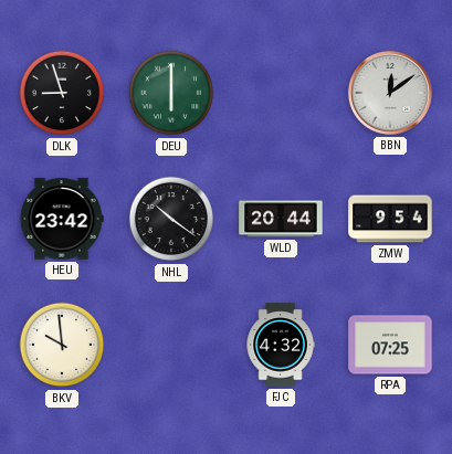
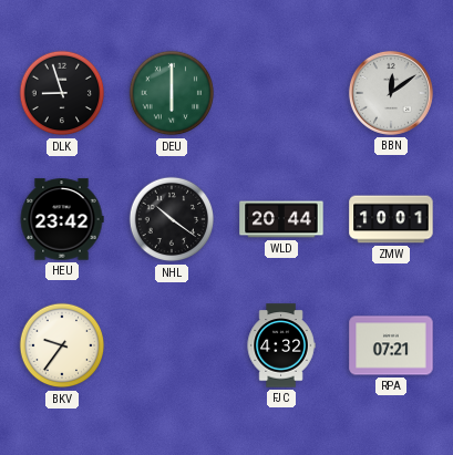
ZMW: 9:54 -> 10:01 (391, 219)
BKV: 9:59 -> 9:36 (62, 345)
RPA: 07:25 -> 07:21 (391, 345)
